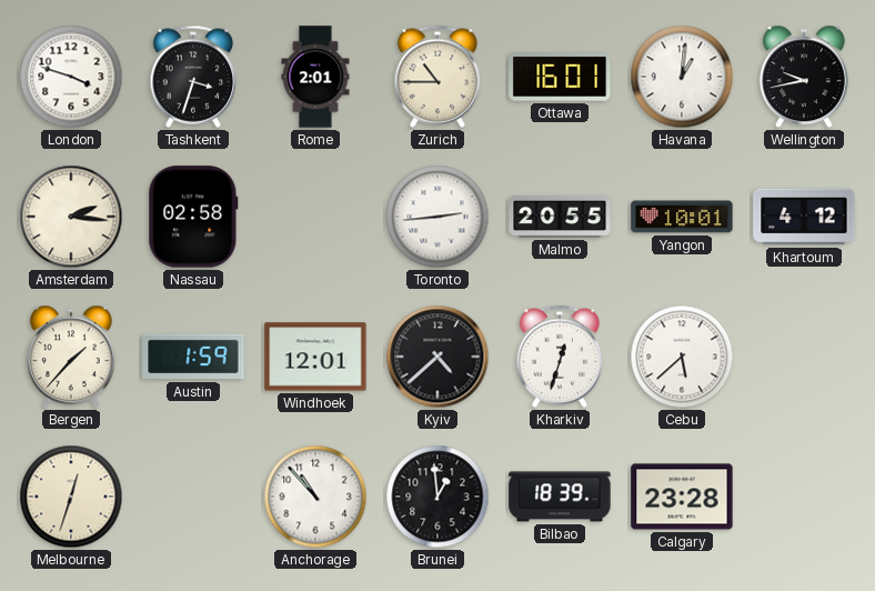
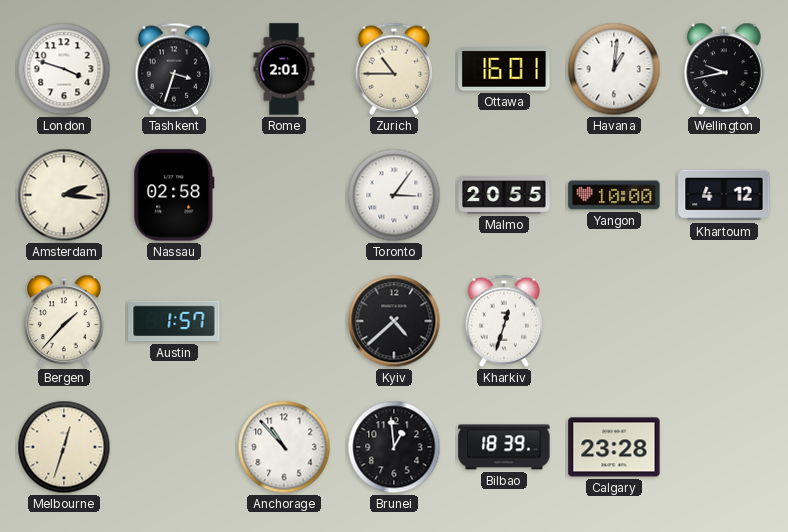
Toronto: 2:44 -> 3:06 (394, 195)
Yangon: 10:01 -> 10:00 (614, 195)
Austin: 1:59 -> 1:57 (174, 321)
Windhoek: 12:01 -> none (315, 357)
Cebu: 5:38 -> none (682, 357)
